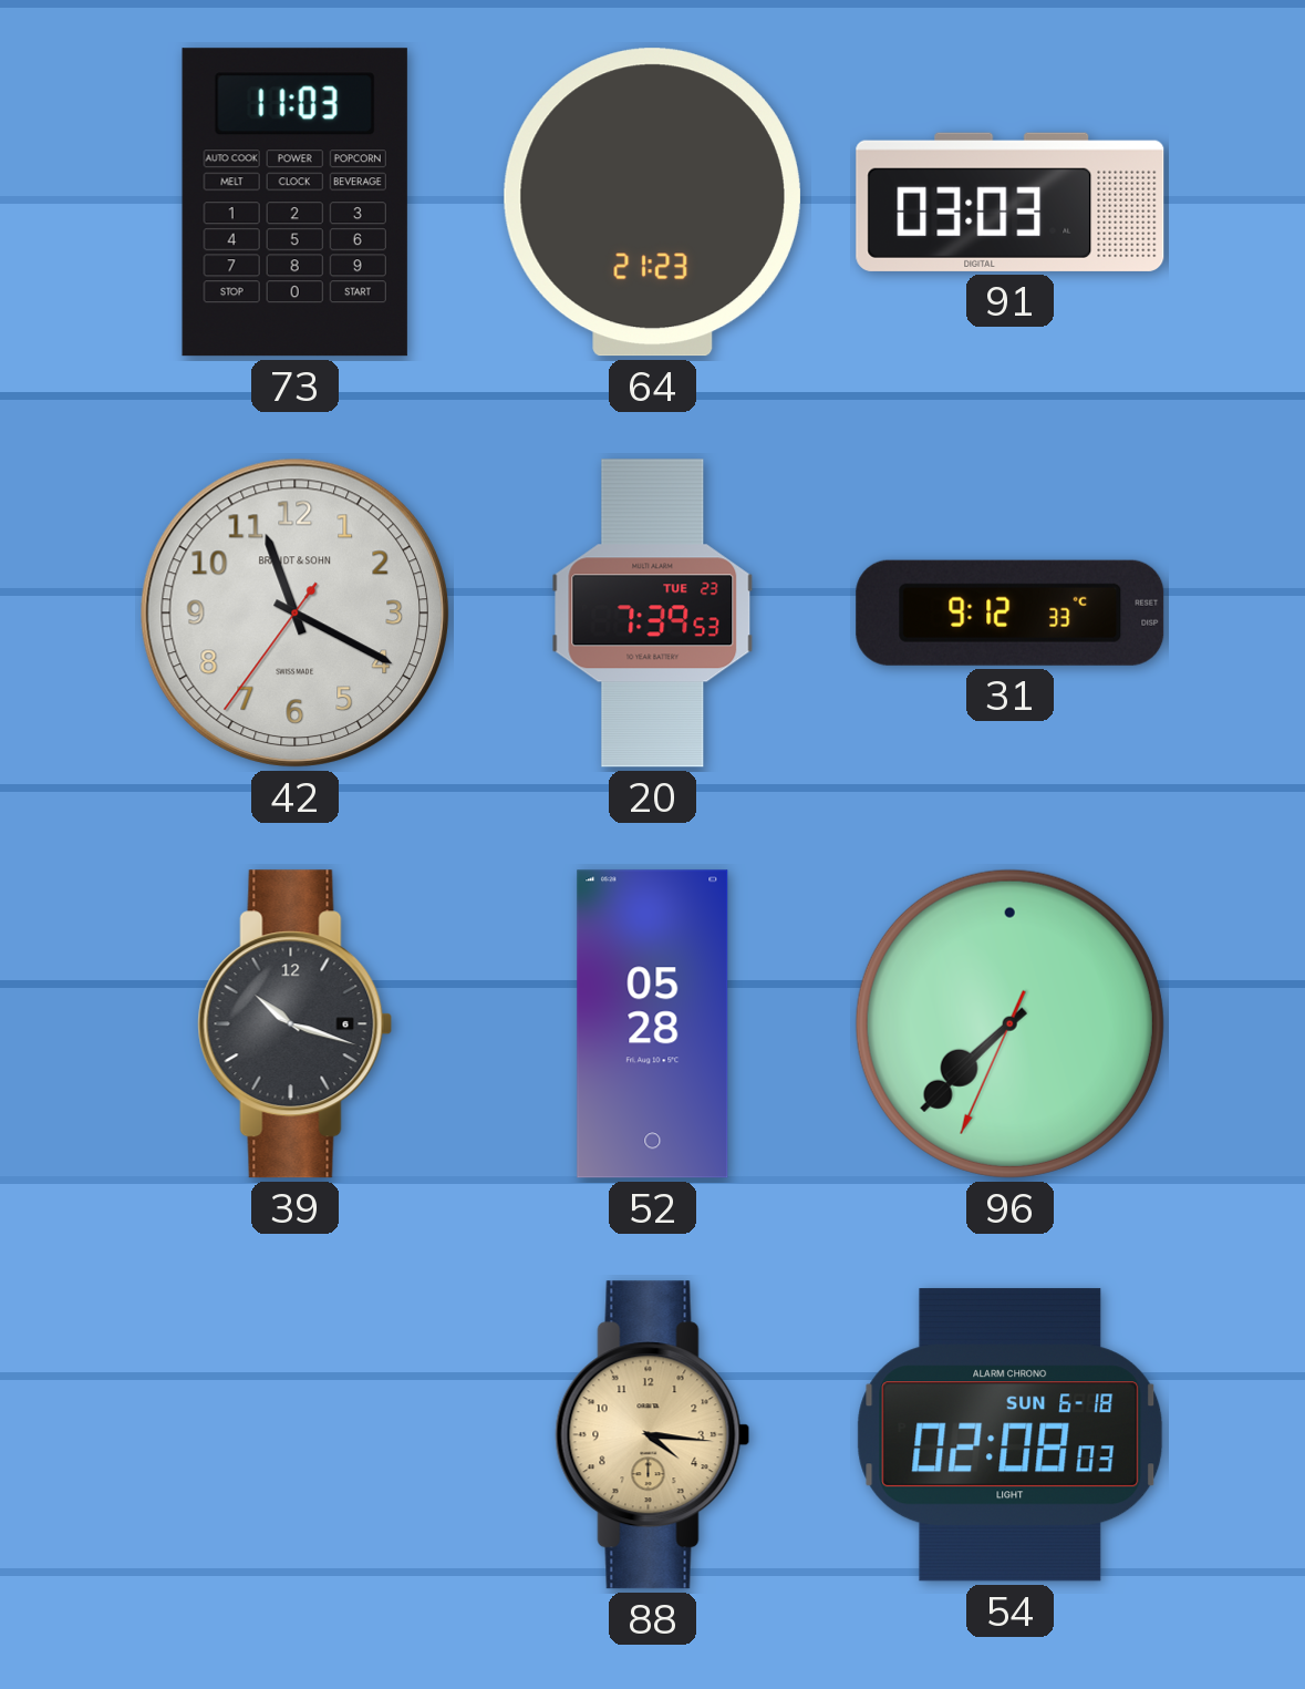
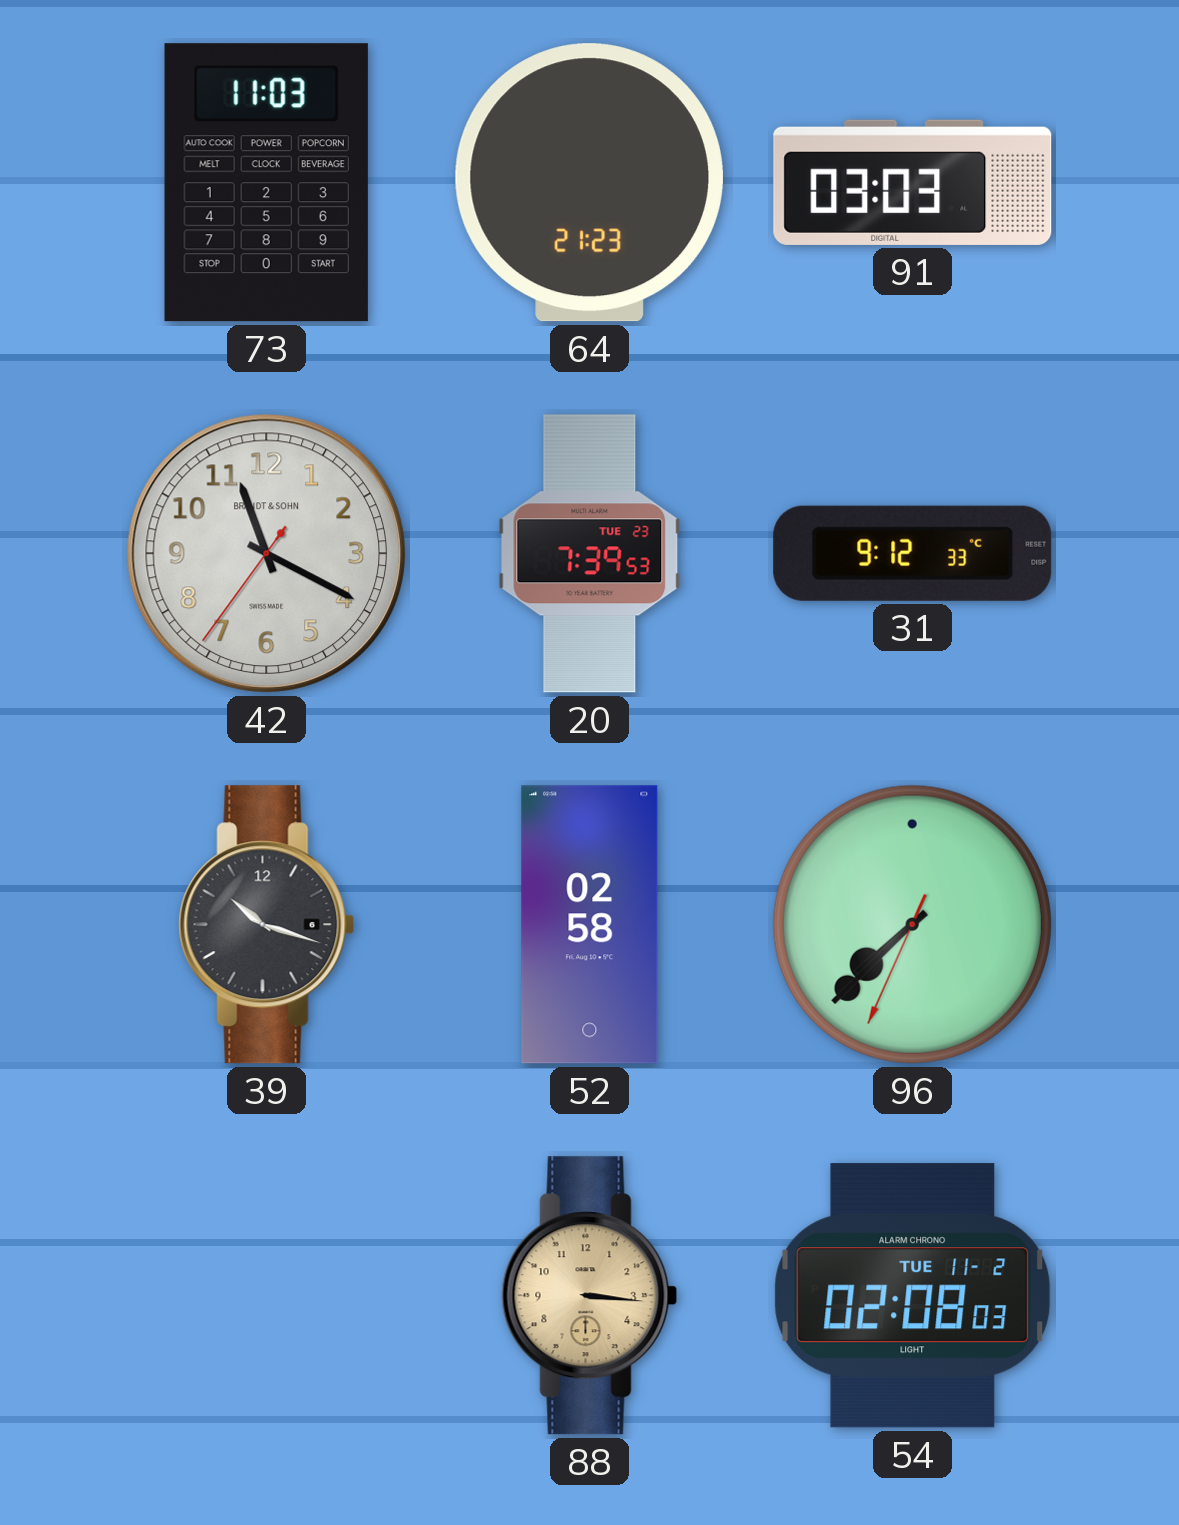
52: 05:28 -> 02:58 (590, 925)
88: 4:16 -> 3:16 (590, 1296)
54 date: SUN 6-18 -> TUE 11-2 (913, 1296)
